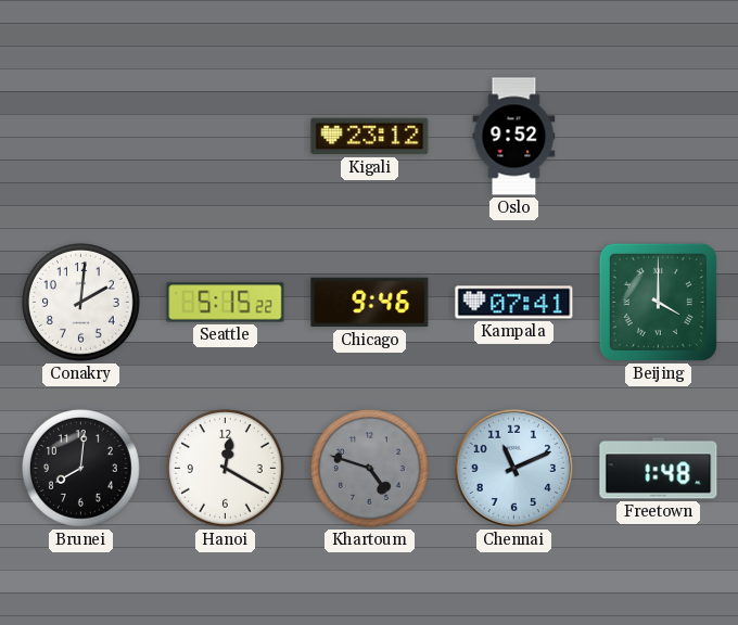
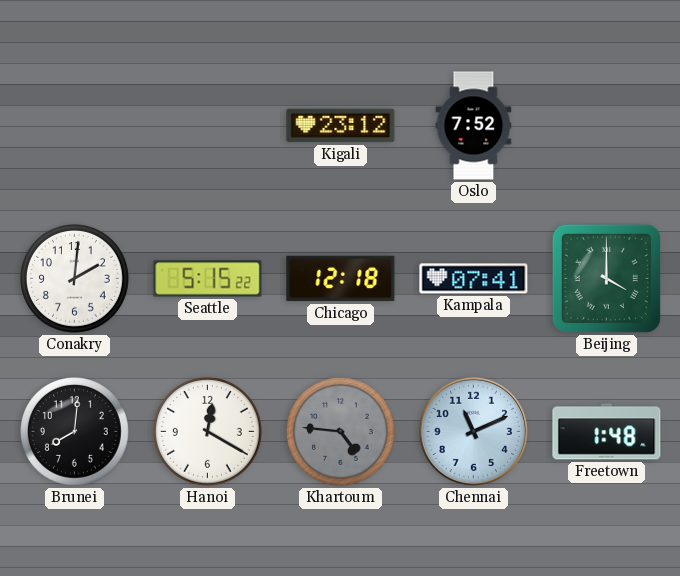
Oslo: 9:52 -> 7:52 (474, 126)
Chicago: 9:46 -> 12:18 (341, 279)
Khartoum: 4:48 -> 4:46 (341, 432)
